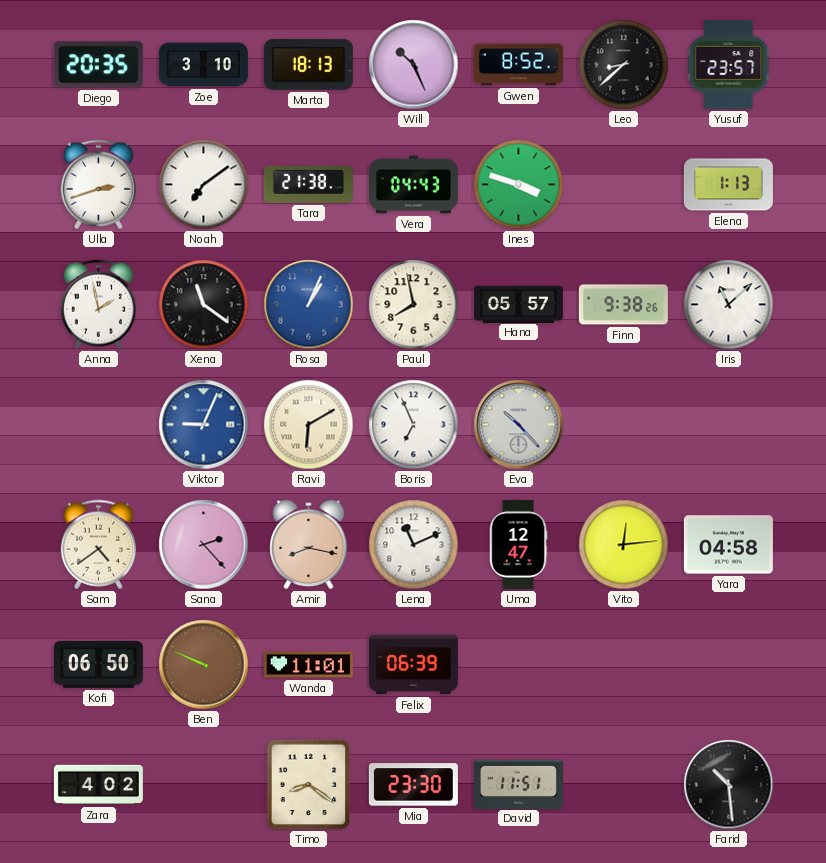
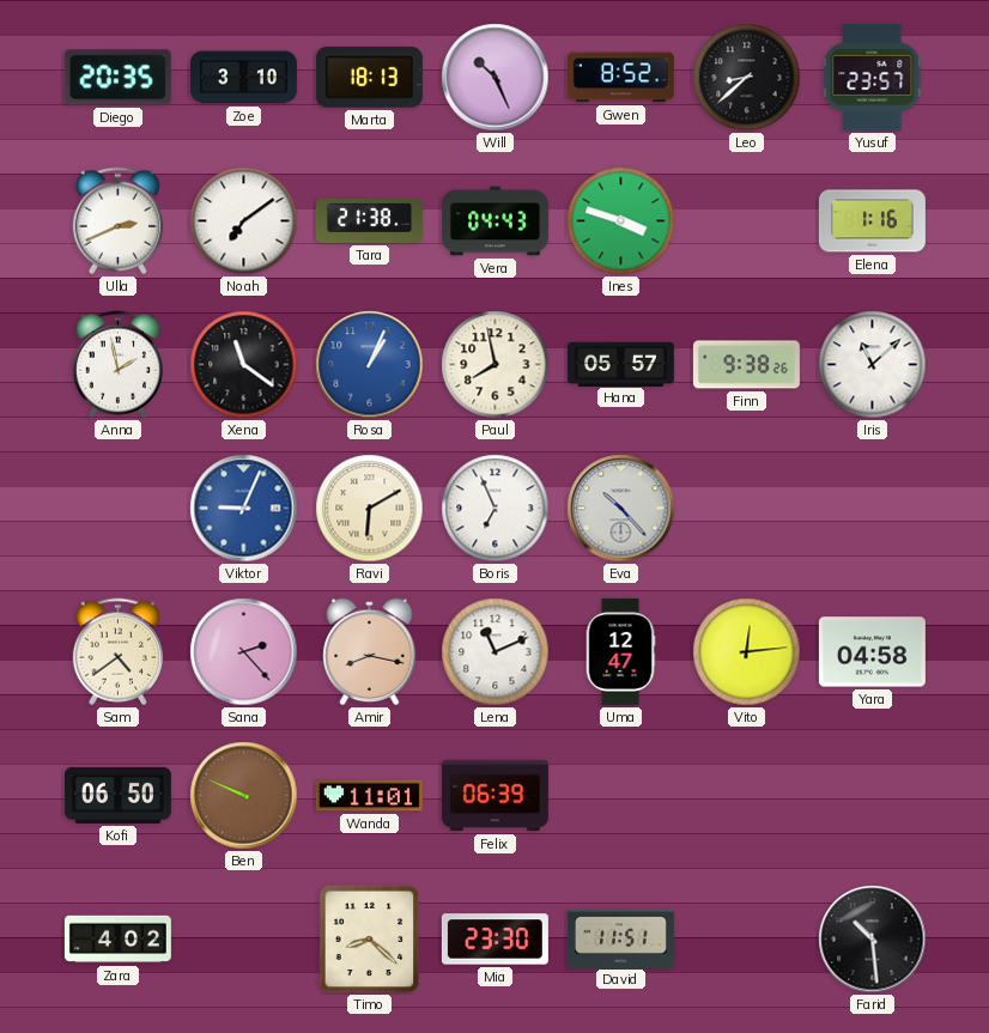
Ulla: 2:42 -> 2:41 (117, 221)
Elena: 1:13 -> 1:16 (872, 221)
Timo: 8:21 -> 8:22 (370, 940)
